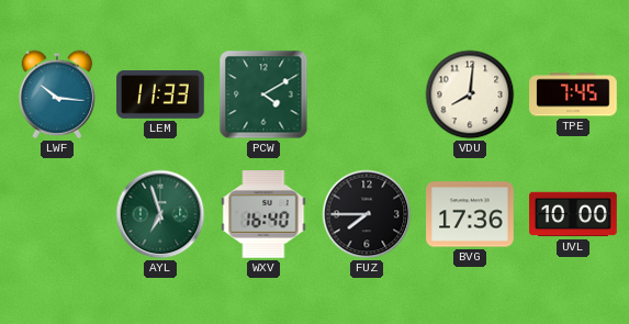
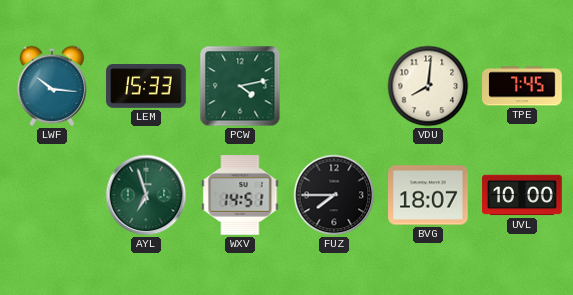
LEM: 11:33 -> 15:33 (146, 87)
PCW: 4:10 -> 4:13 (240, 86)
WXV: 16:40 -> 14:51 (240, 196)
BVG: 17:36 -> 18:07 (428, 195)
